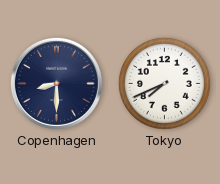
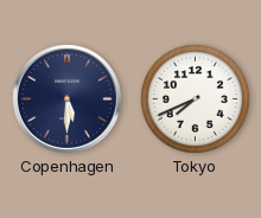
Copenhagen: 8:30 -> 5:30 (66, 98)
